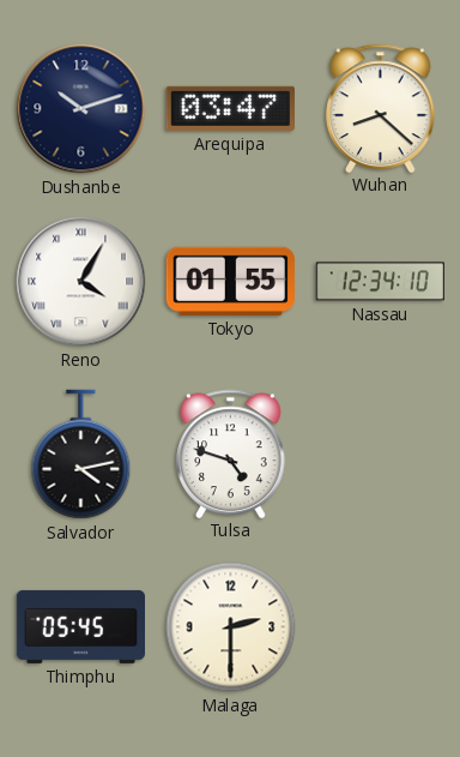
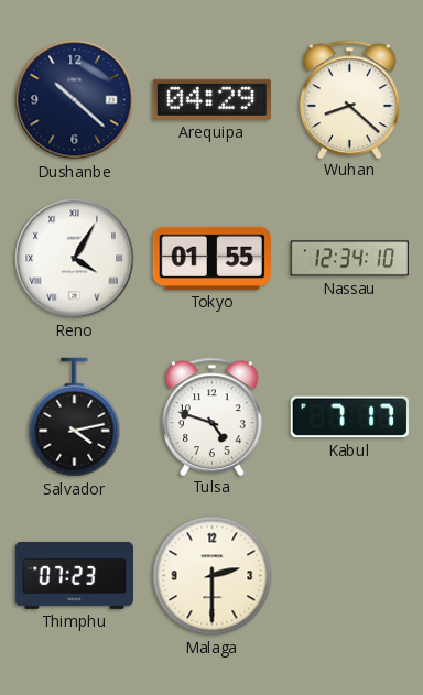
Dushanbe: 10:12 -> 10:22 (75, 100)
Arequipa: 03:47 -> 04:29 (211, 99)
Kabul: none -> 7:17 (349, 417)
Thimphu: 05:45 -> 07:23 (74, 575)
